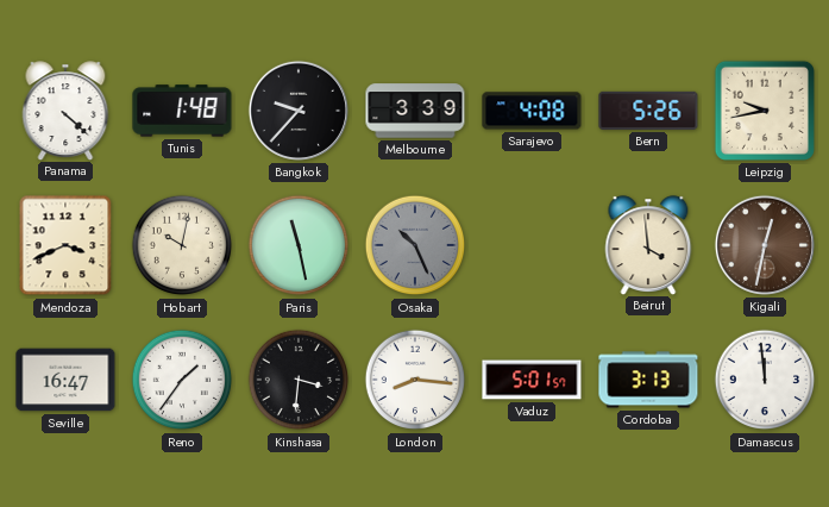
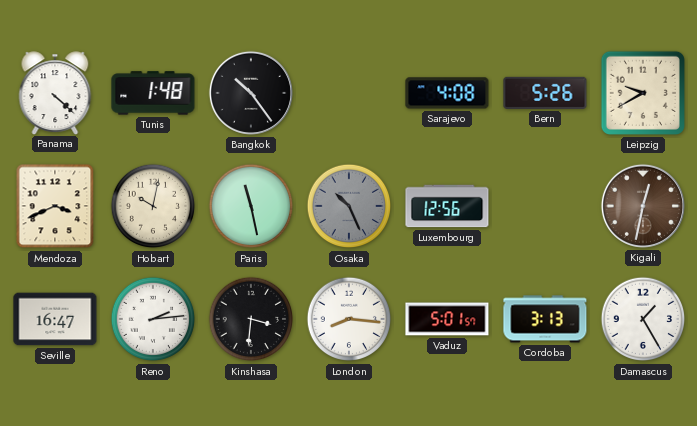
Bangkok: 9:37 -> 10:24 (251, 93)
Melbourne: 3:39 -> none (415, 111)
Leipzig: 9:43 -> 9:40 (643, 93)
Luxembourg: none -> 12:56 (447, 206)
Beirut: 3:59 -> none (648, 245)
Reno: 1:36 -> 2:14 (153, 319)
Damascus: 11:59 -> 1:25 (643, 319)
